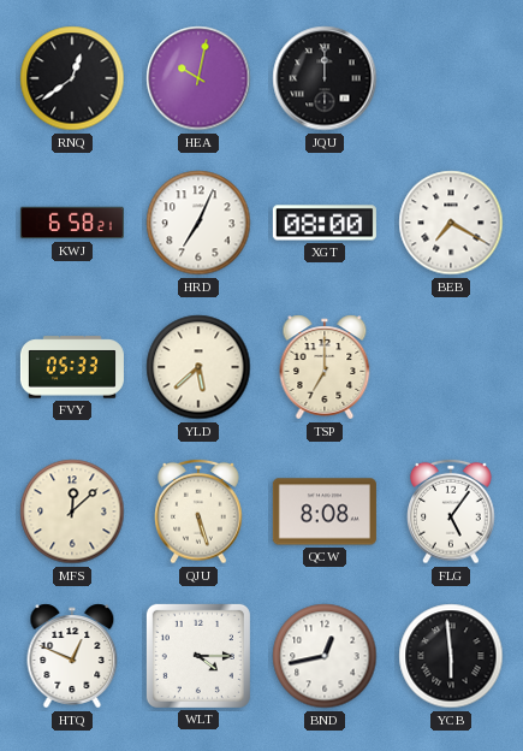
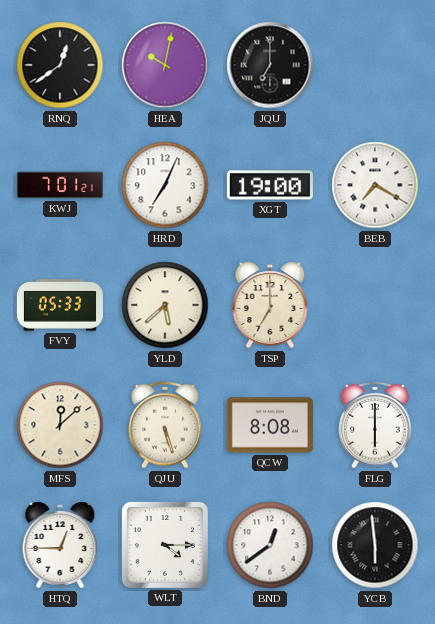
JQU: 12:00 -> 7:00 (270, 65)
KWJ: 6:58 -> 7:01 (60, 185)
XGT: 08:00 -> 19:00 (270, 185)
FLG: 5:06 -> 6:00 (375, 425)
HTQ: 12:49 -> 12:45 (60, 545)
BND: 12:43 -> 12:39 (270, 545)
